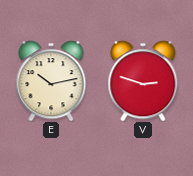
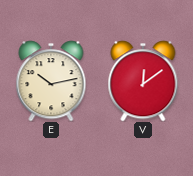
V: 2:48 -> 12:09 (143, 81)
